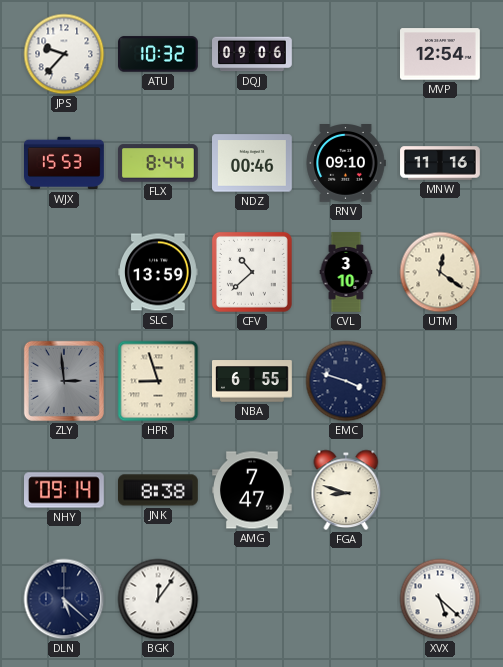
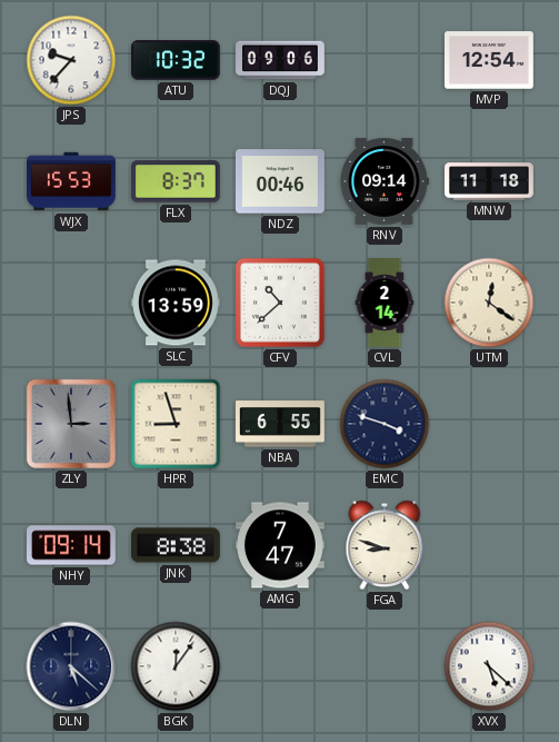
FLX: 8:44 -> 8:37 (177, 181)
RNV: 09:10 -> 09:14 (385, 182)
MNW: 11:16 -> 11:18 (489, 181)
CVL: 3:10 -> 2:14 (385, 303)
